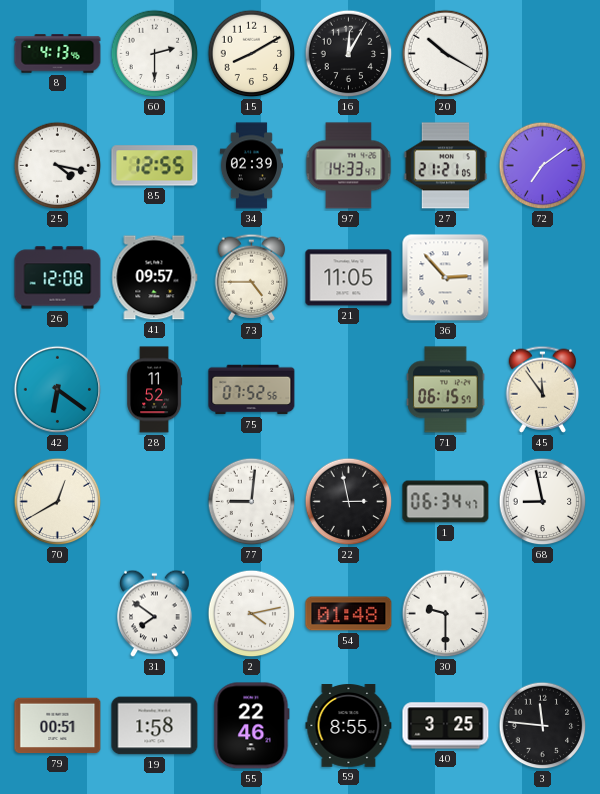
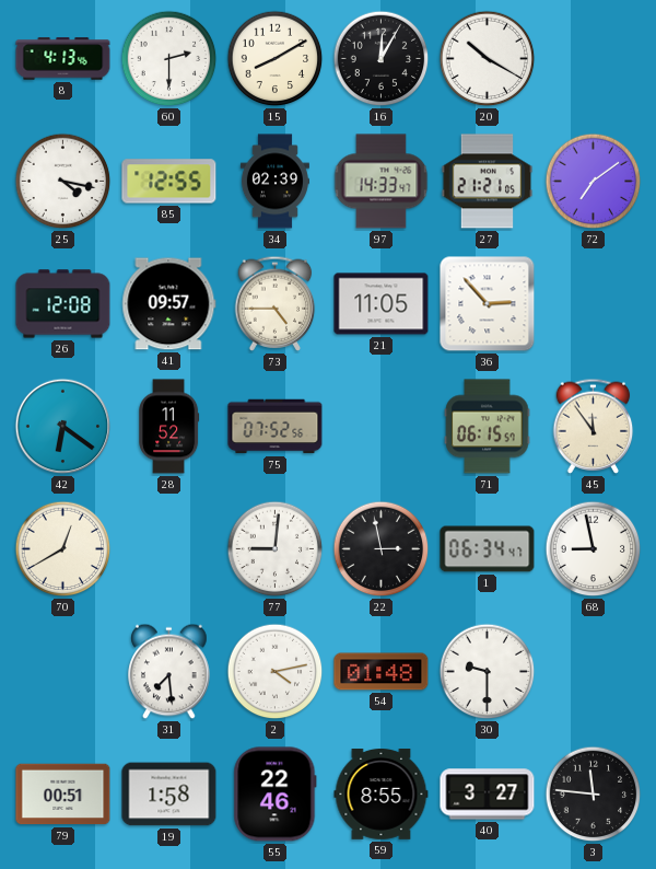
31: 7:51 -> 7:29 (169, 672)
40: 3:25 -> 3:27 (488, 795)
